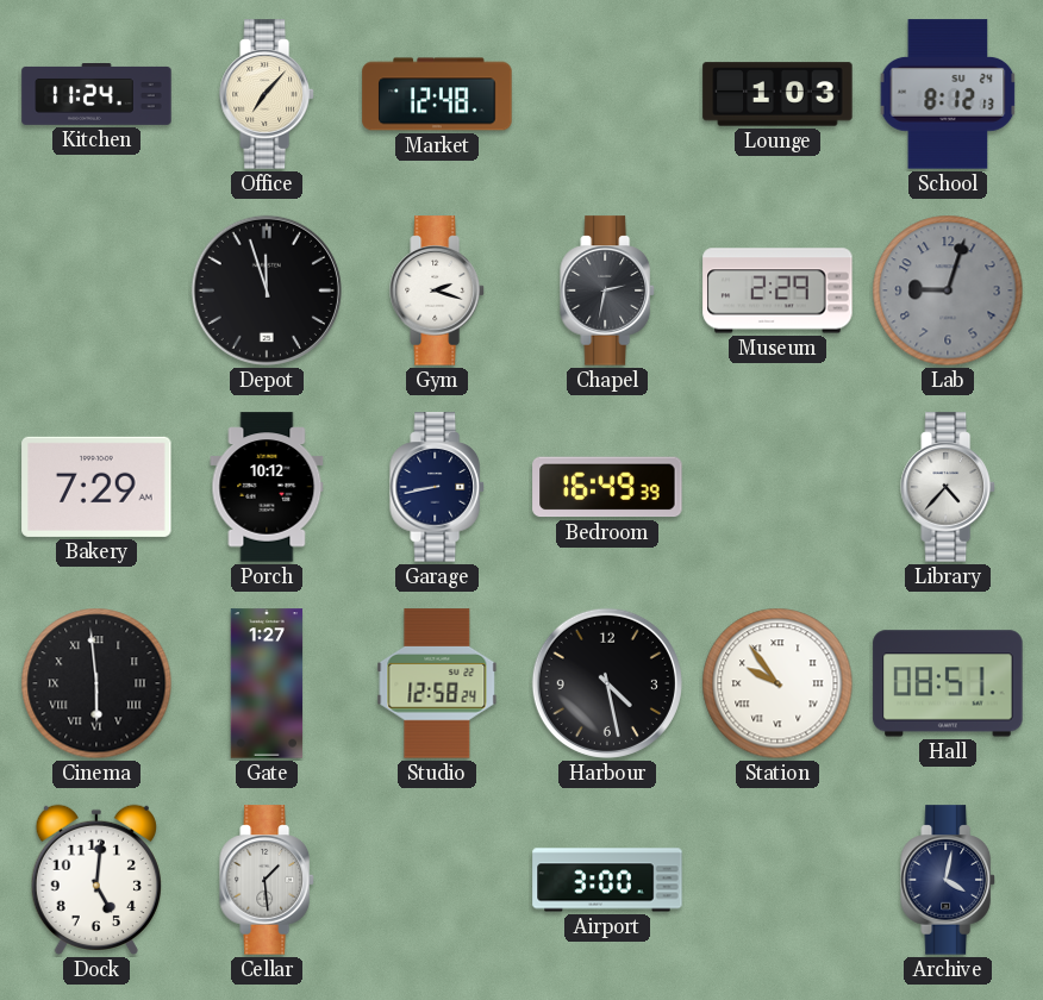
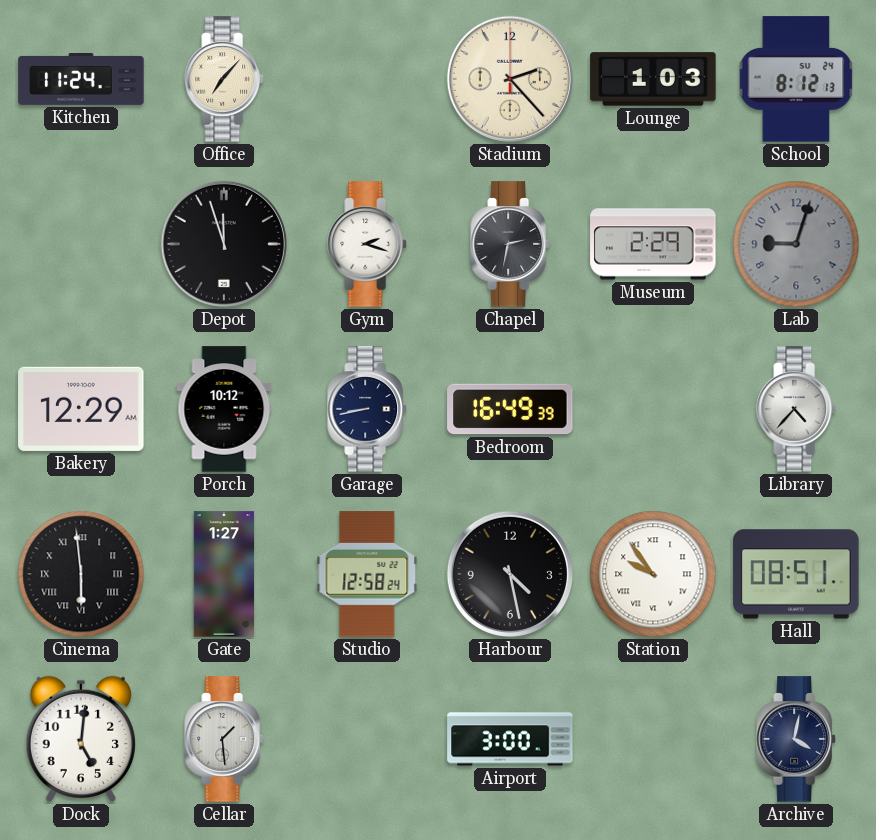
Market: 12:48 -> none (437, 94)
Stadium: none -> 2:23 (510, 79)
Bakery: 7:29 -> 12:29 (81, 409)
